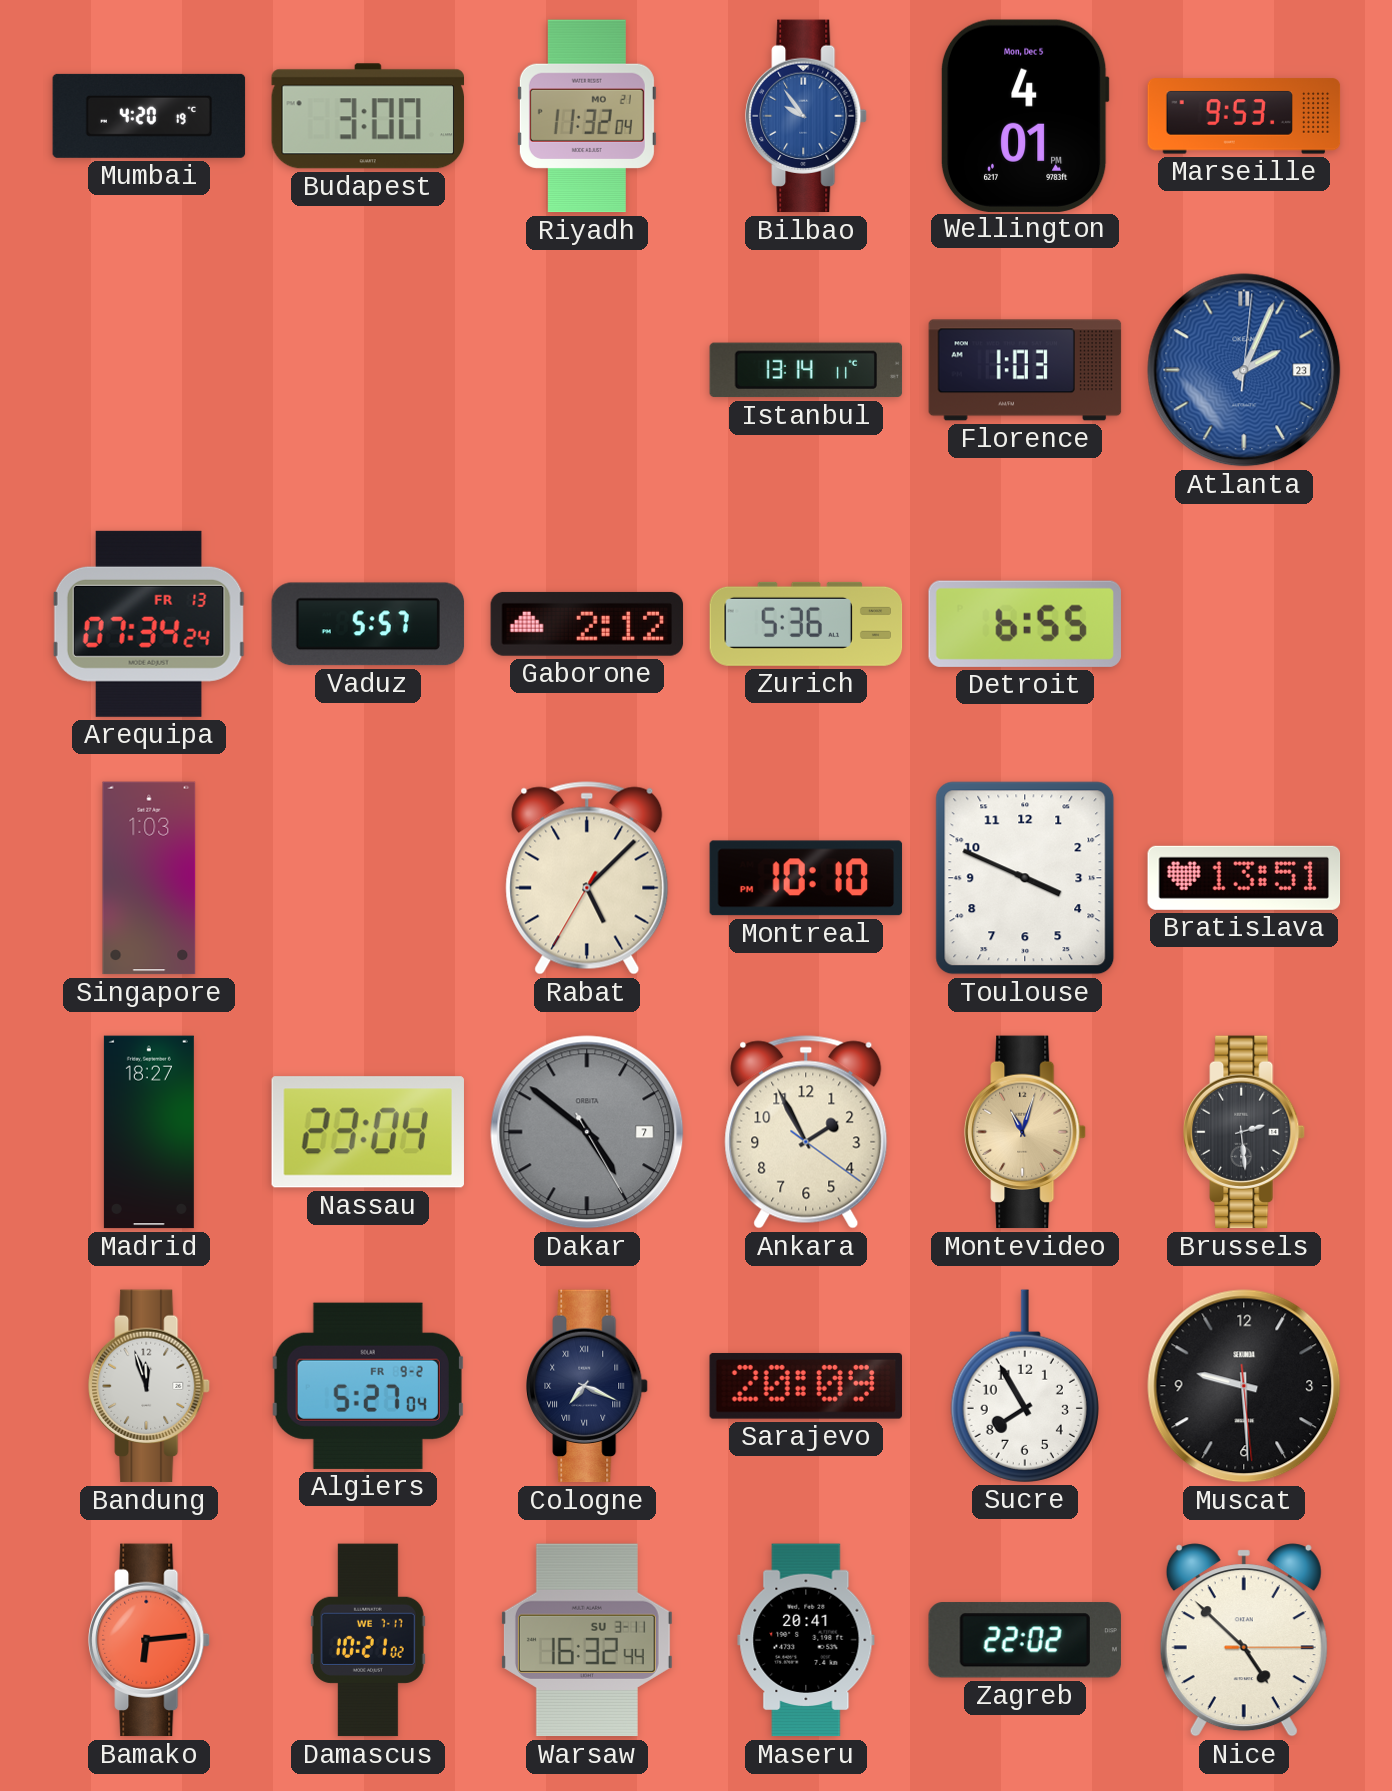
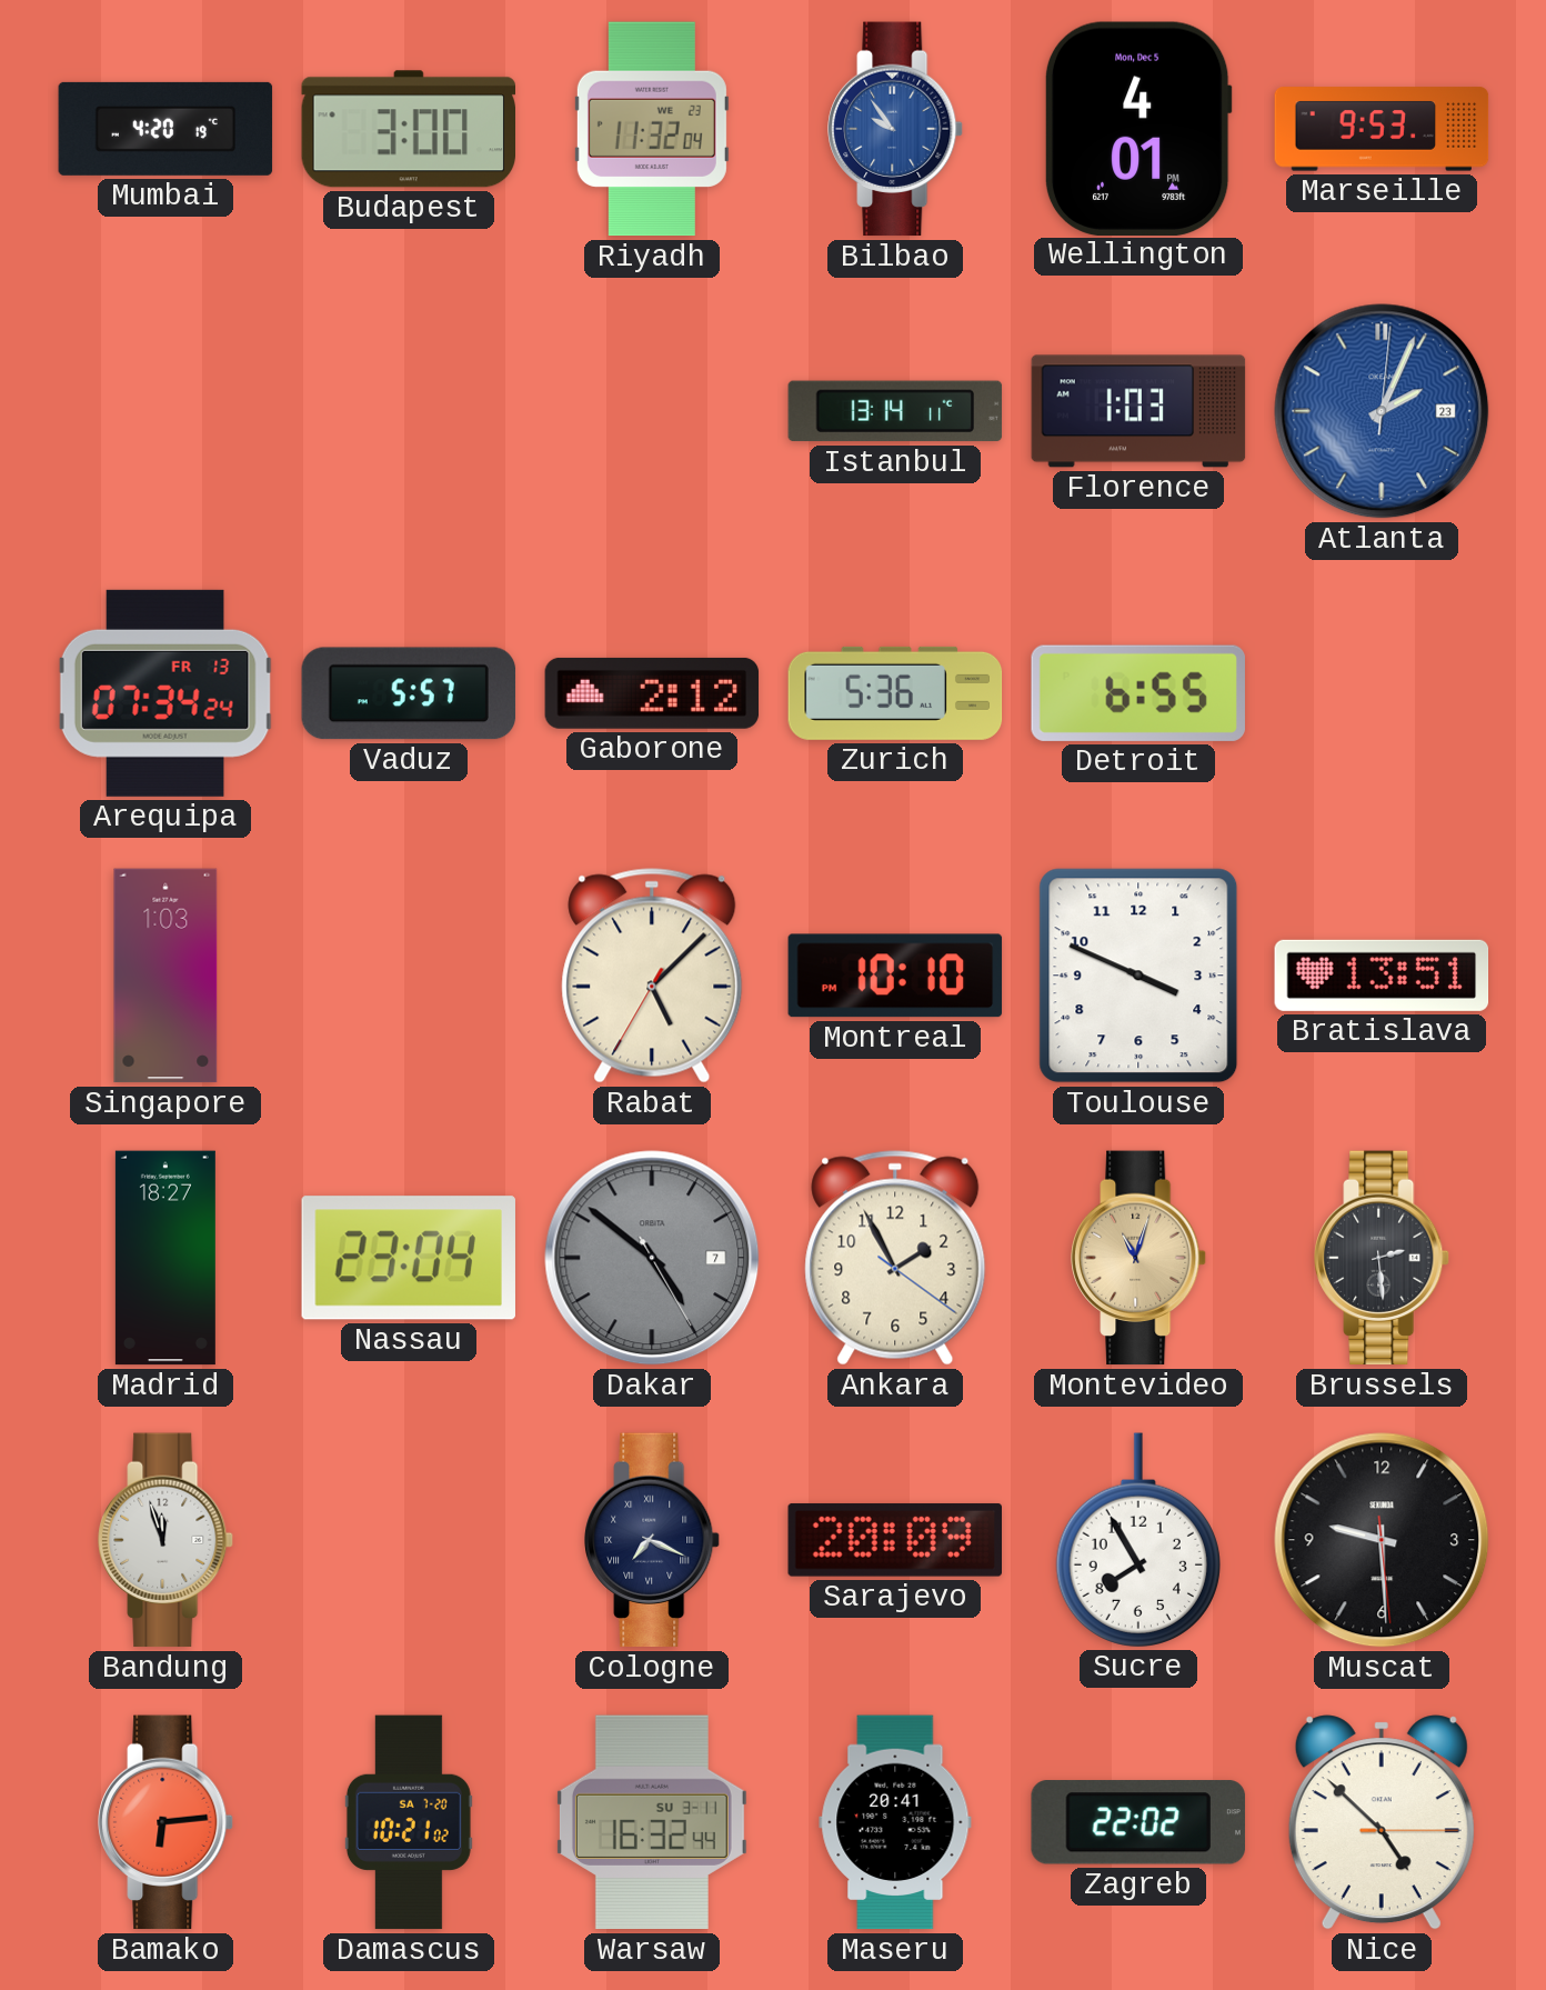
Riyadh date: MO 21 -> WE 23 (652, 129)
Algiers: 5:27 -> none (368, 1386)
Damascus date: WE 7-17 -> SA 7-20 (409, 1822)
